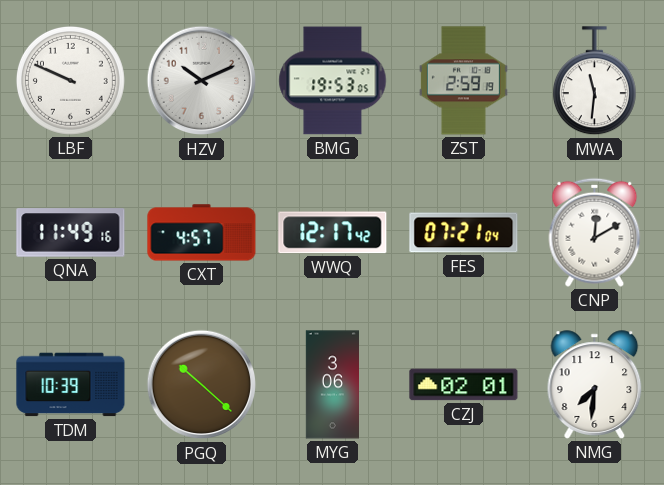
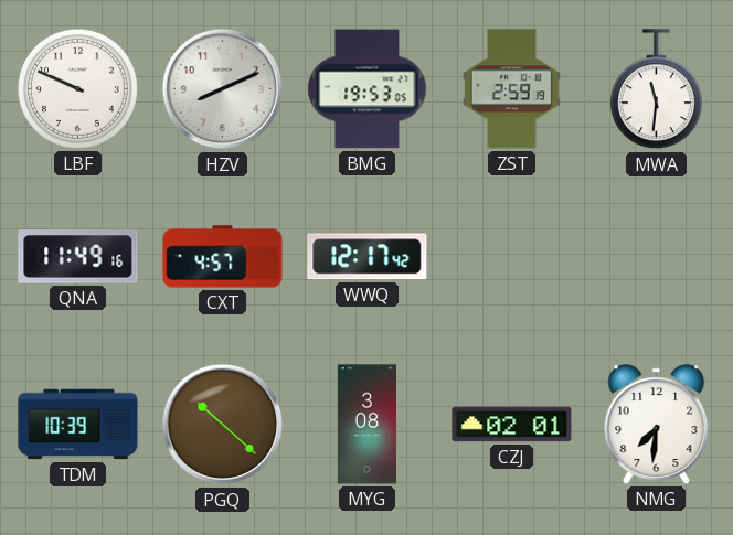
HZV: 10:11 -> 8:11 (223, 89)
FES: 07:21 -> none (464, 233)
CNP: 12:10 -> none (595, 232)
MYG: 3:06 -> 3:08 (366, 425)
